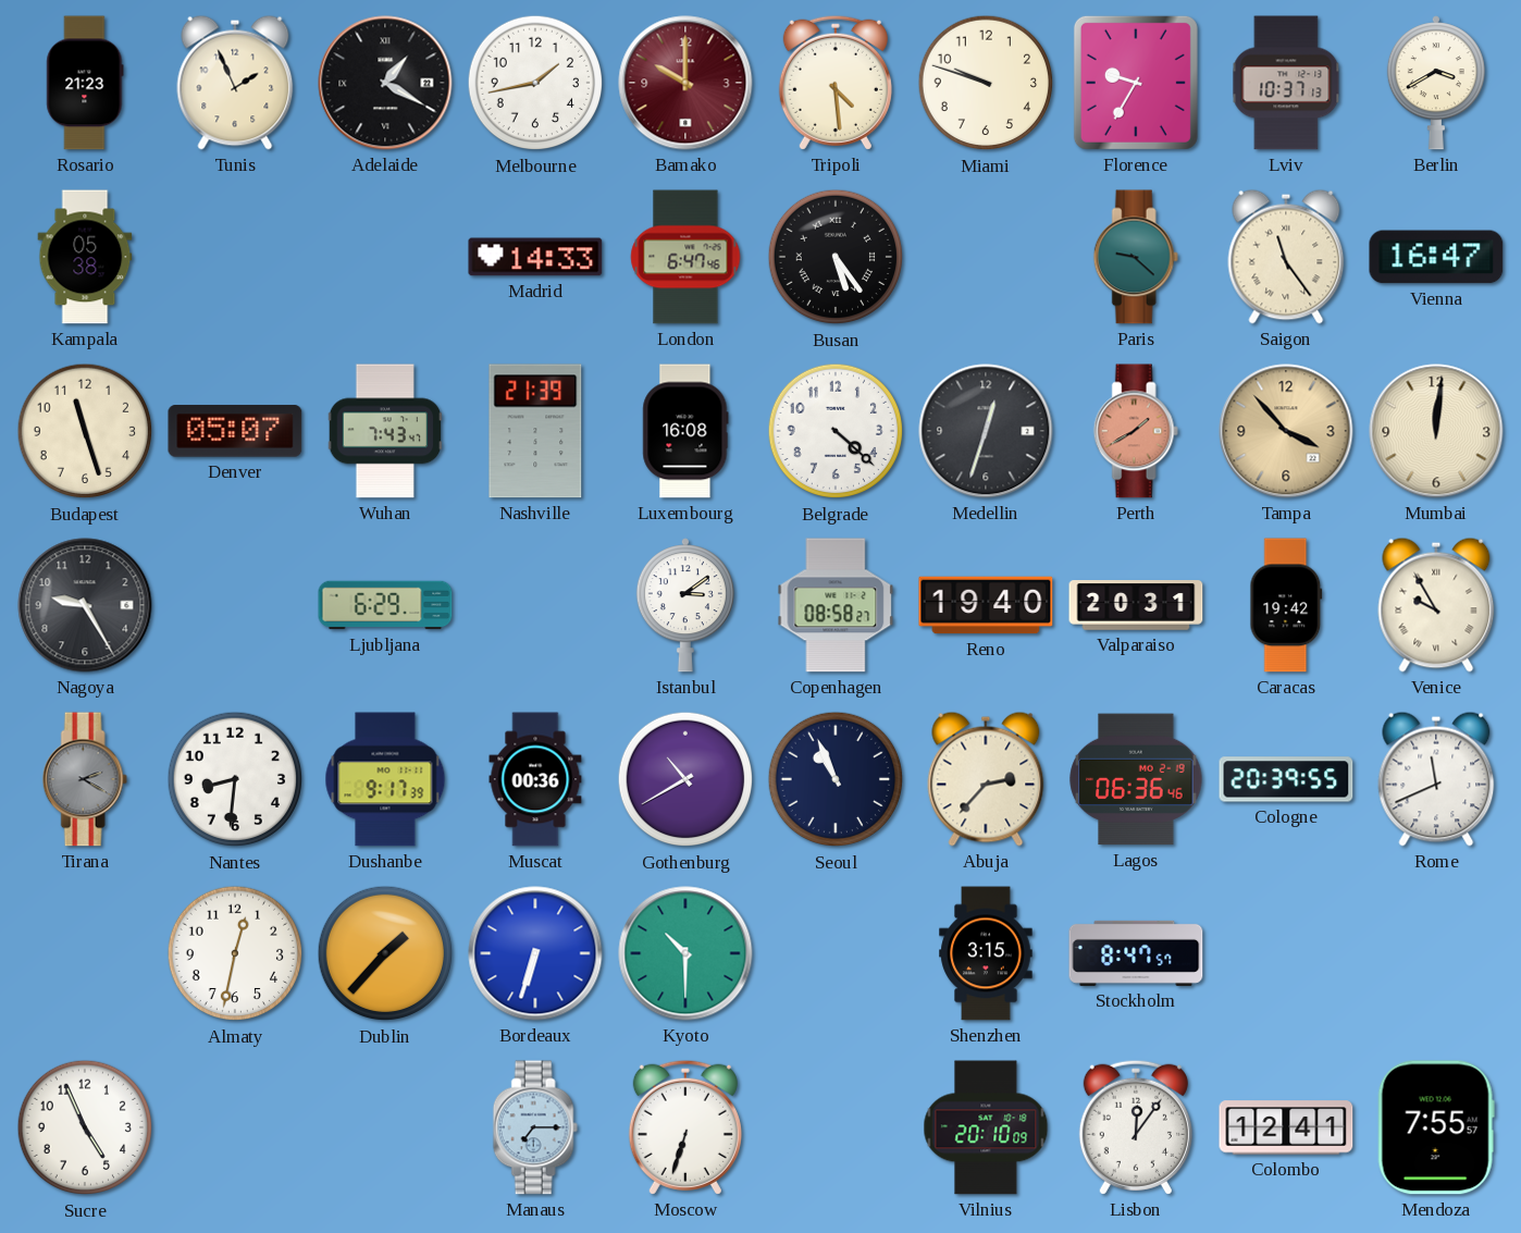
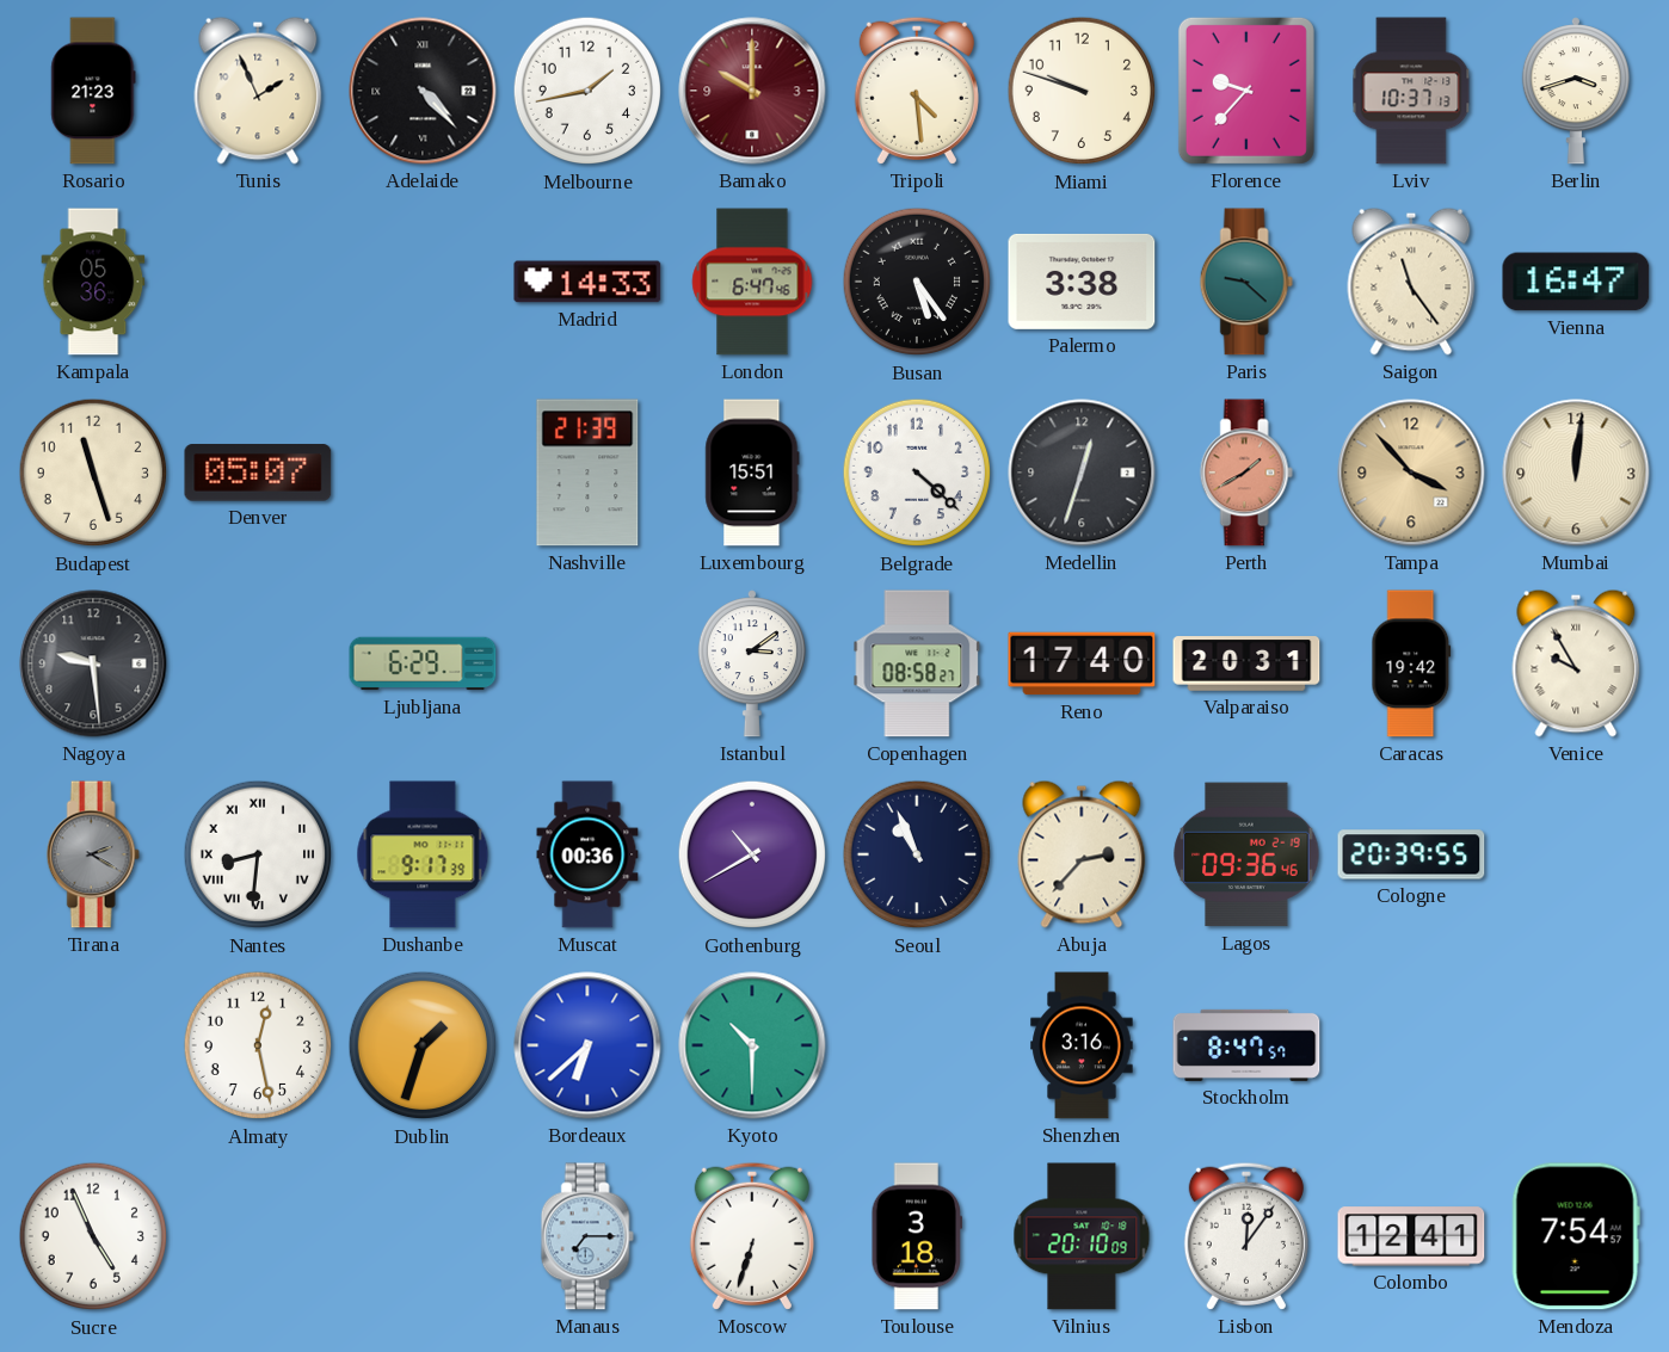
Adelaide: 1:20 -> 4:23 (423, 91)
Florence: 9:35 -> 9:37 (1246, 91)
Berlin: 3:40 -> 3:42 (1576, 91)
Kampala: 05:38 -> 05:36 (93, 282)
Palermo: none -> 3:38 (1082, 282)
Wuhan: 7:43 -> none (385, 431)
Luxembourg: 16:08 -> 15:51 (752, 473)
Nagoya: 9:25 -> 9:29 (93, 663)
Reno: 19:40 -> 17:40 (1082, 663)
Nantes numerals: Arabic -> Roman (258, 854)
Lagos: 06:36 -> 09:36 (1246, 854)
Rome: 11:41 -> none (1436, 779)
Almaty: 12:32 -> 12:28 (258, 1045)
Dublin: 1:37 -> 1:33 (423, 1045)
Bordeaux: 6:33 -> 6:38 (587, 1045)
Shenzhen: 3:15 -> 3:16 (1082, 1045)
Toulouse: none -> 3:18 (917, 1236)
Mendoza: 7:55 -> 7:54 (1576, 1236)
